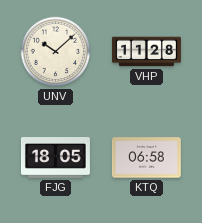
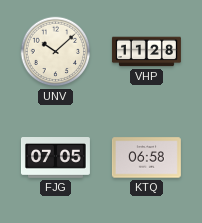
FJG: 18:05 -> 07:05 (55, 158)
